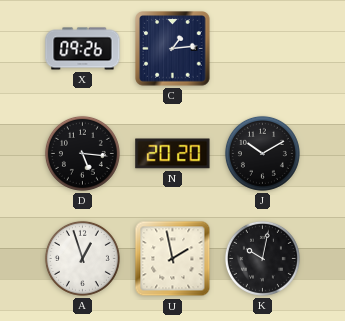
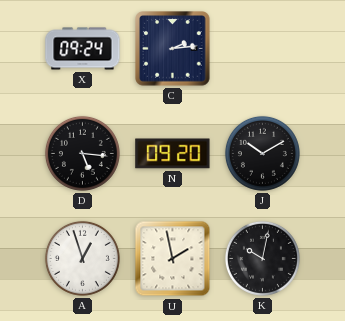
X: 09:26 -> 09:24 (83, 49)
C: 1:14 -> 2:14 (173, 49)
N: 20:20 -> 09:20 (173, 154)
